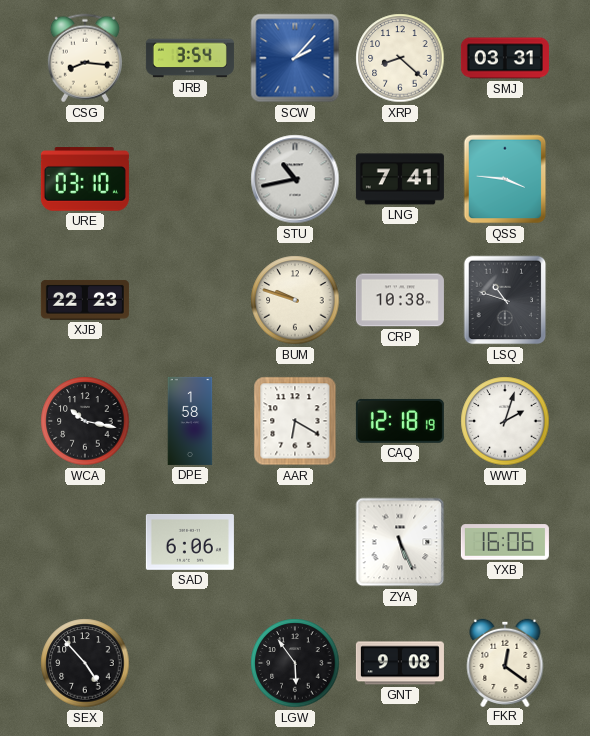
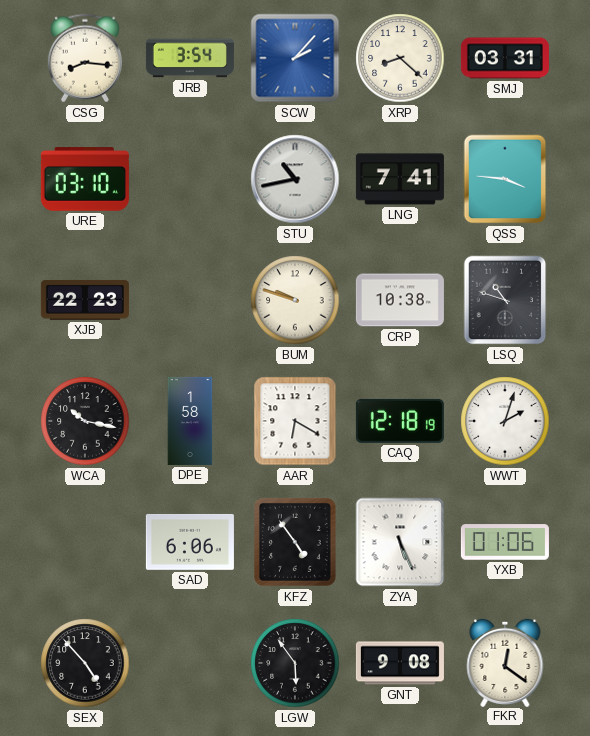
KFZ: none -> 4:54 (295, 542)
YXB: 16:06 -> 01:06 (505, 542)
